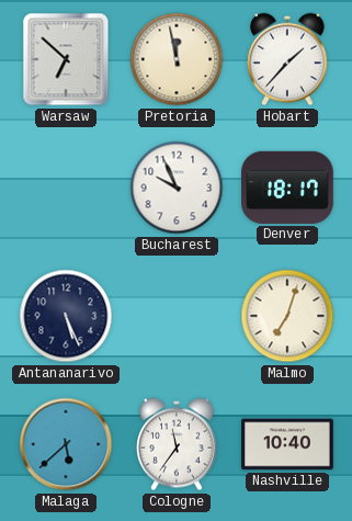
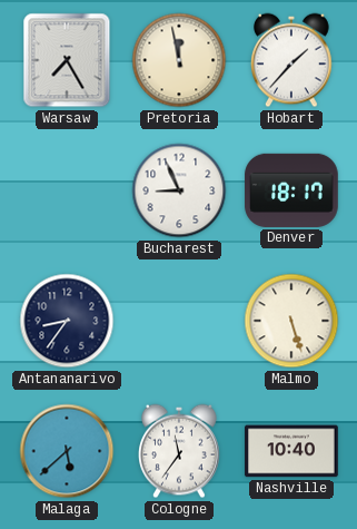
Warsaw: 6:52 -> 7:25 (67, 60)
Bucharest: 9:56 -> 8:56 (179, 190)
Antananarivo: 5:26 -> 8:36 (67, 321)
Malmo: 7:03 -> 5:27 (291, 321)
